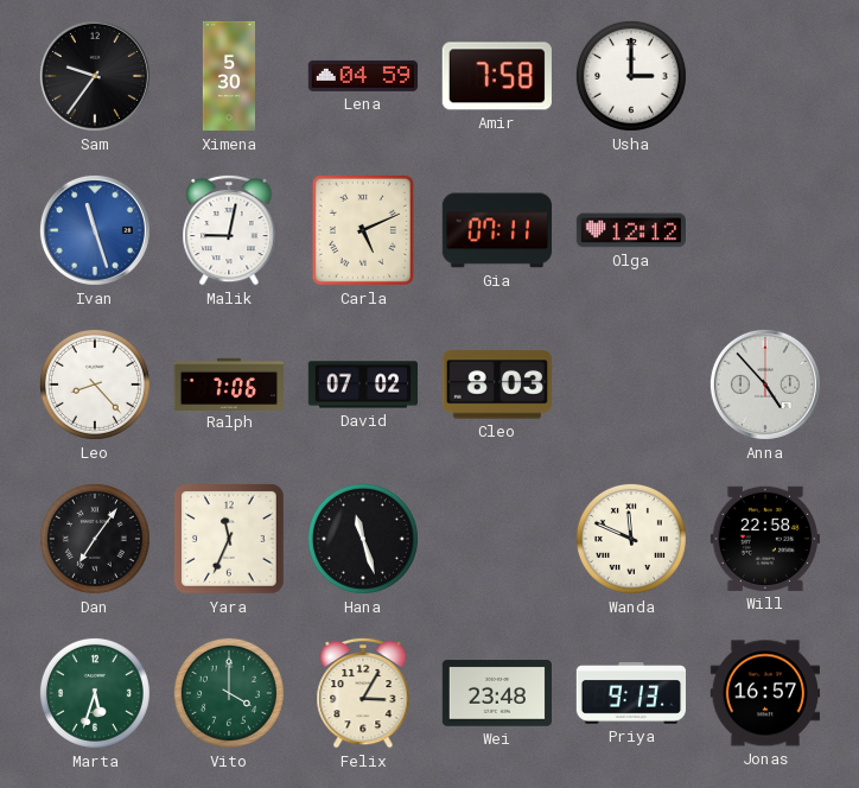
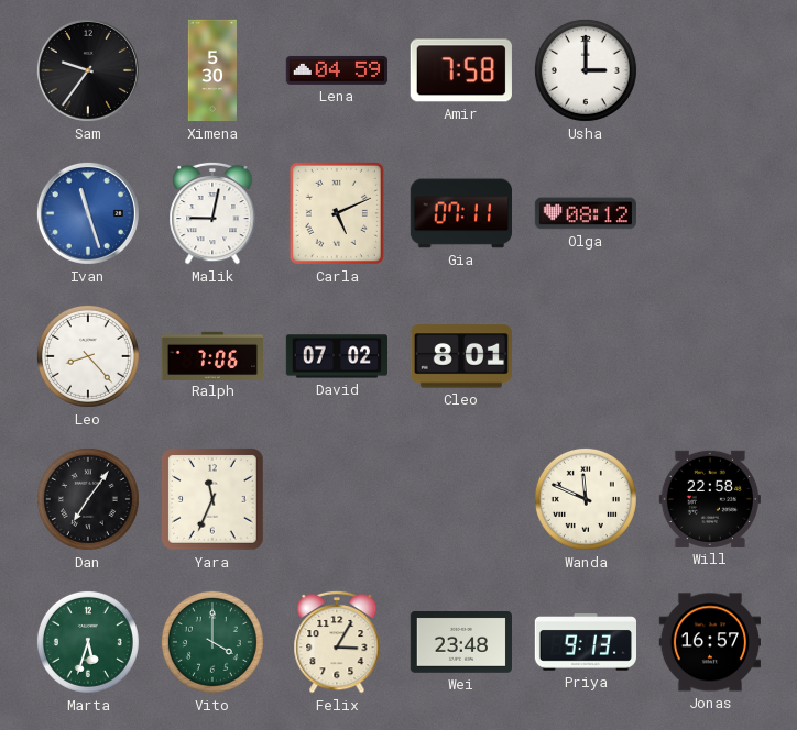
Olga: 12:12 -> 08:12 (586, 213)
Cleo: 8:03 -> 8:01 (461, 356)
Anna: 4:53 -> none (765, 385)
Hana: 11:27 -> none (363, 539)
